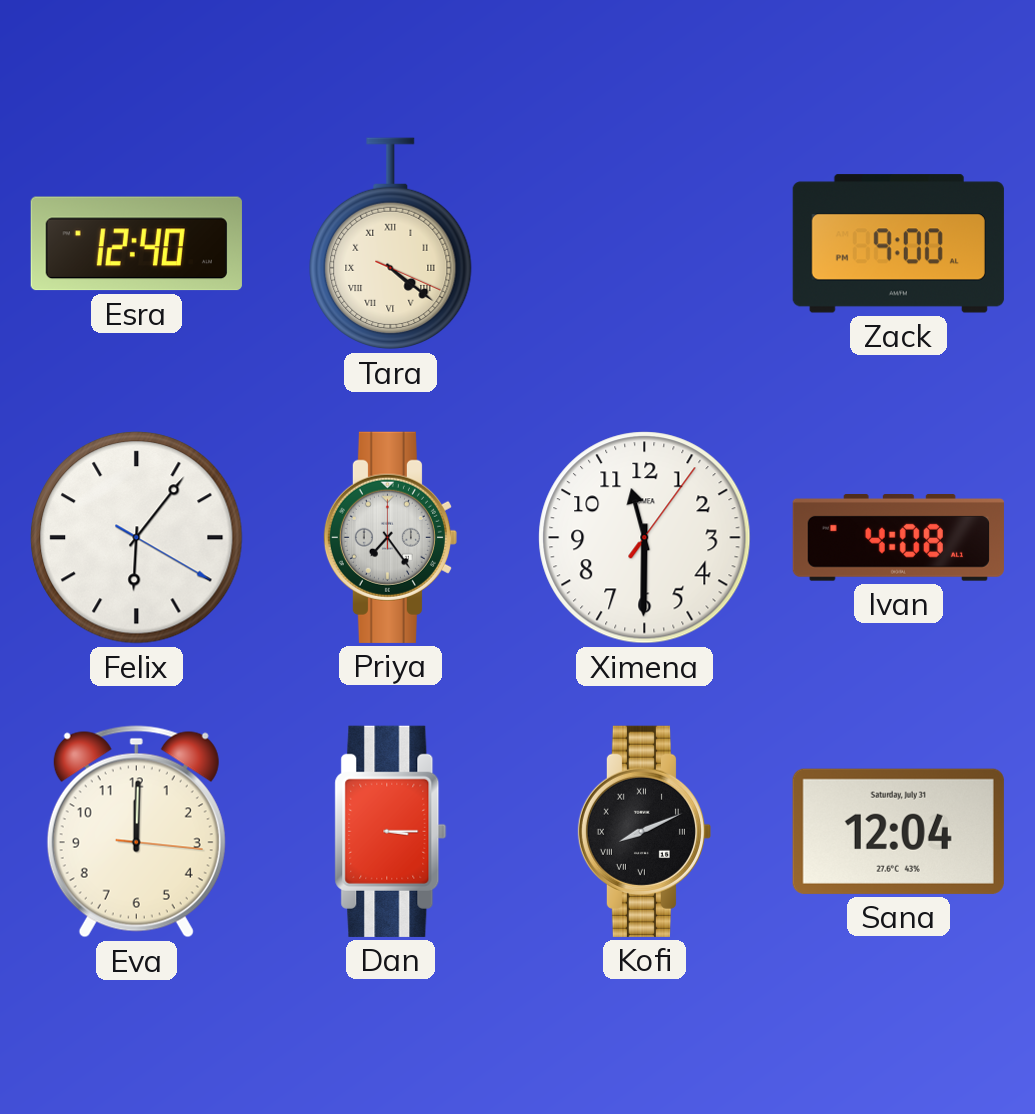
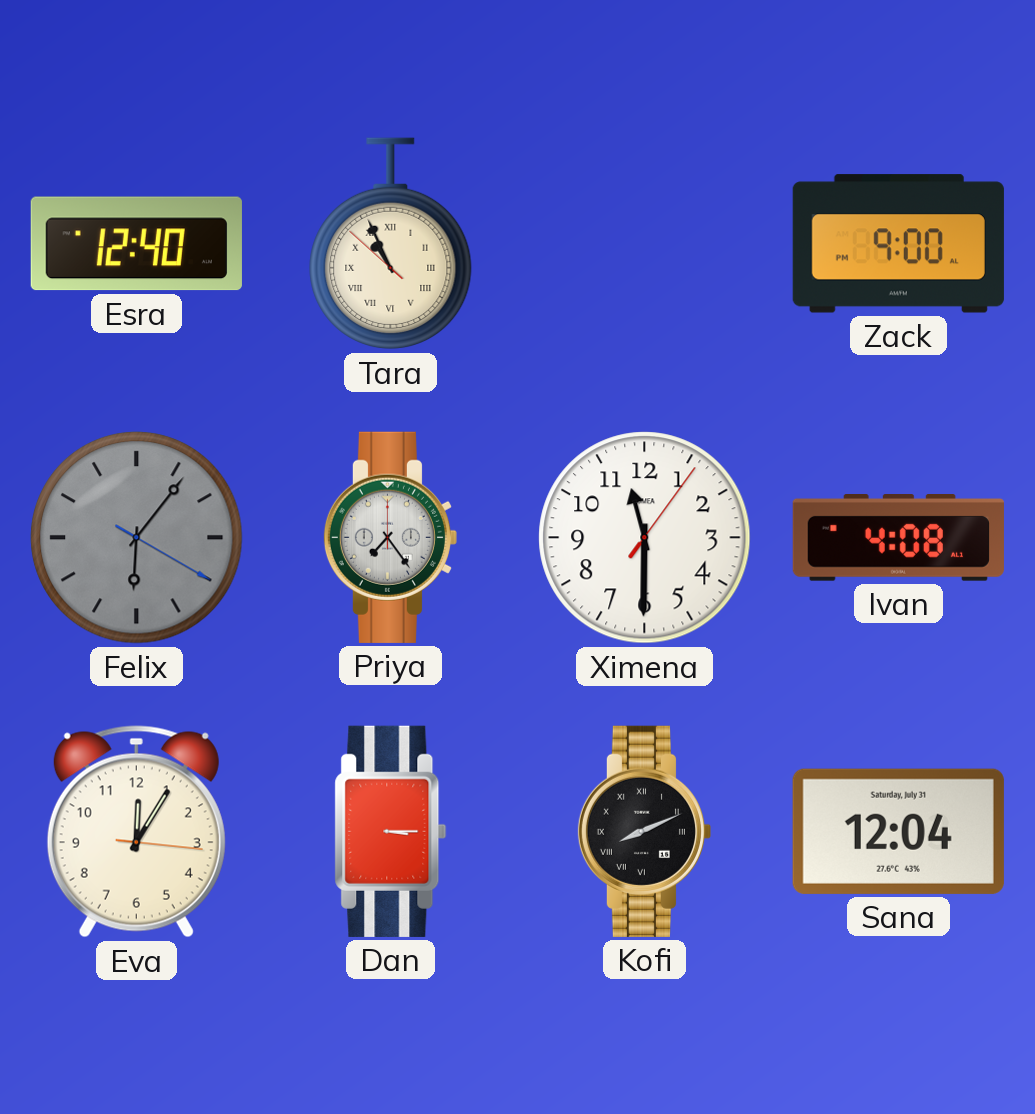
Tara: 4:21 -> 10:55 (391, 244)
Felix dial: white -> grey (137, 538)
Eva: 12:00 -> 12:05 (136, 832)
